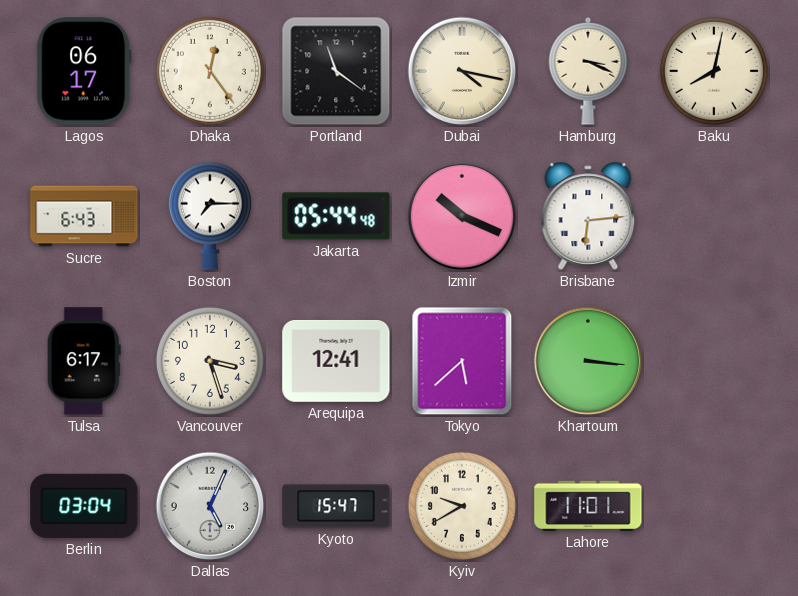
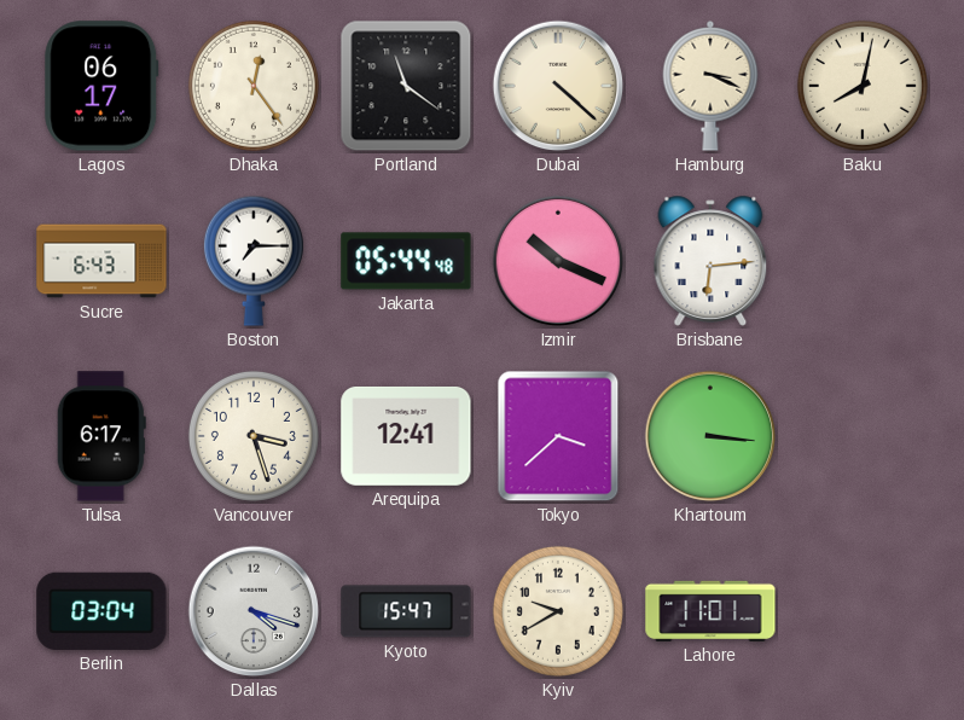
Dubai: 4:17 -> 4:22 (558, 86)
Tokyo: 5:38 -> 3:38 (558, 436)
Dallas: 5:04 -> 4:18 (254, 611)
